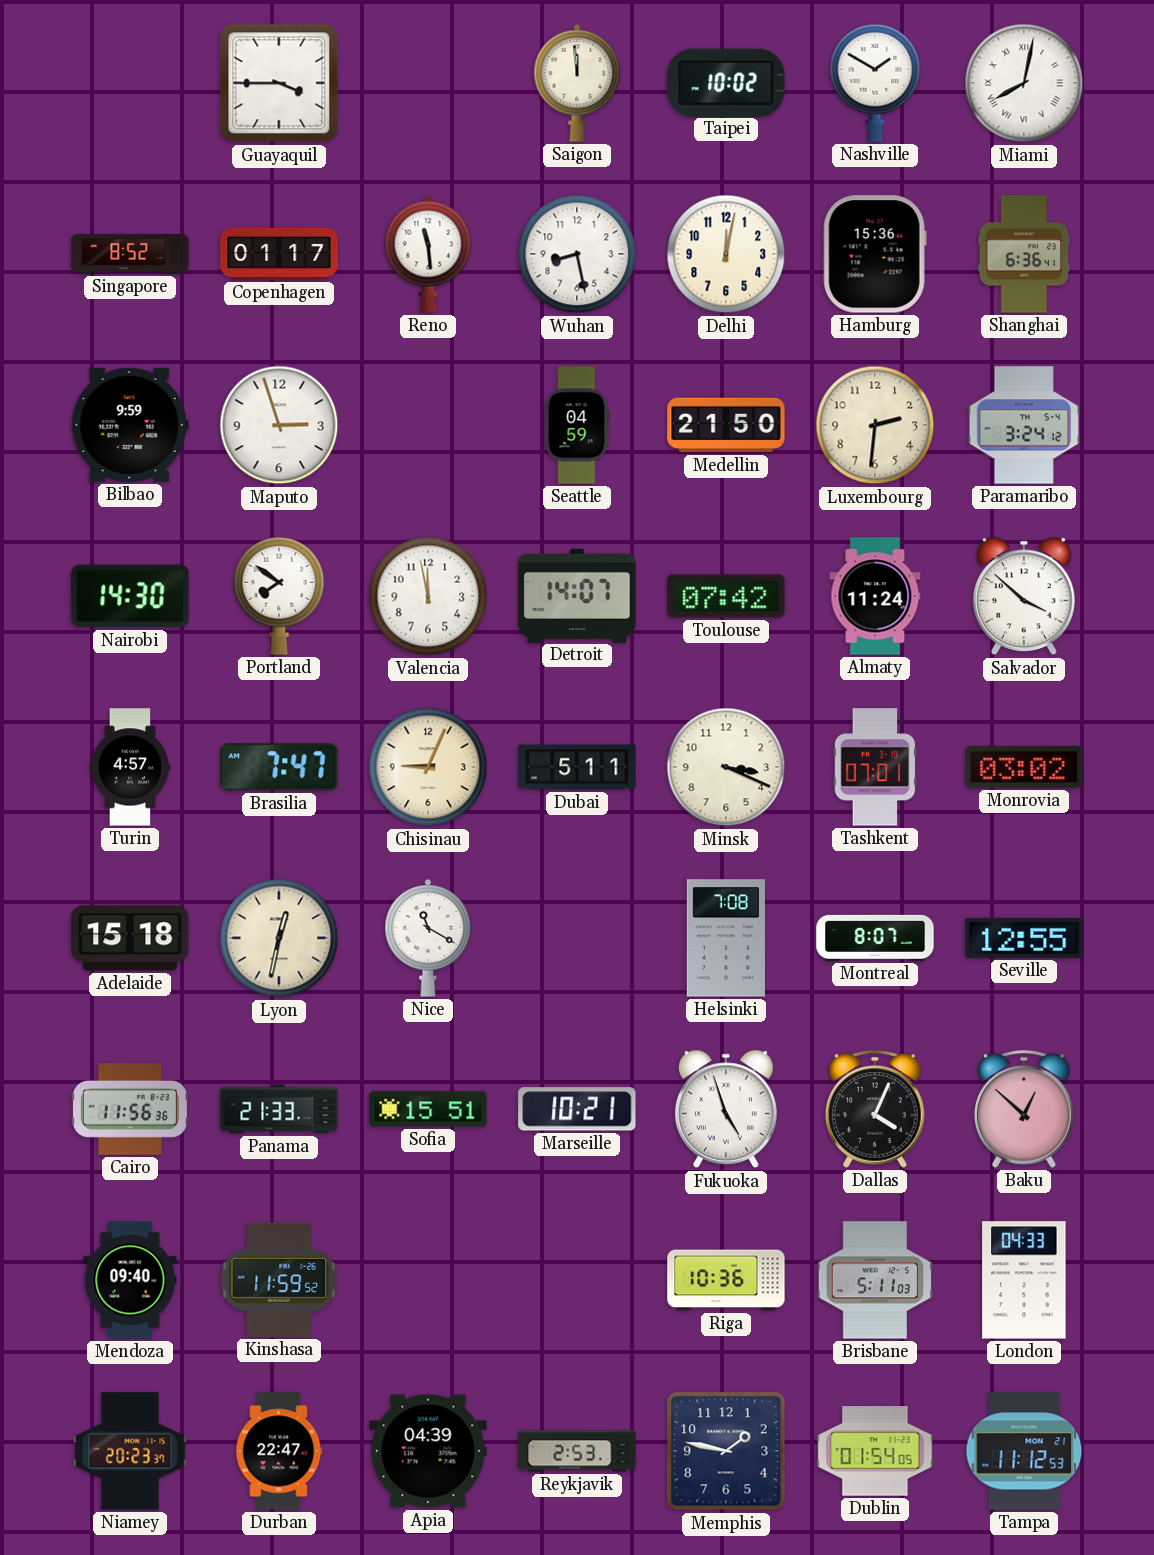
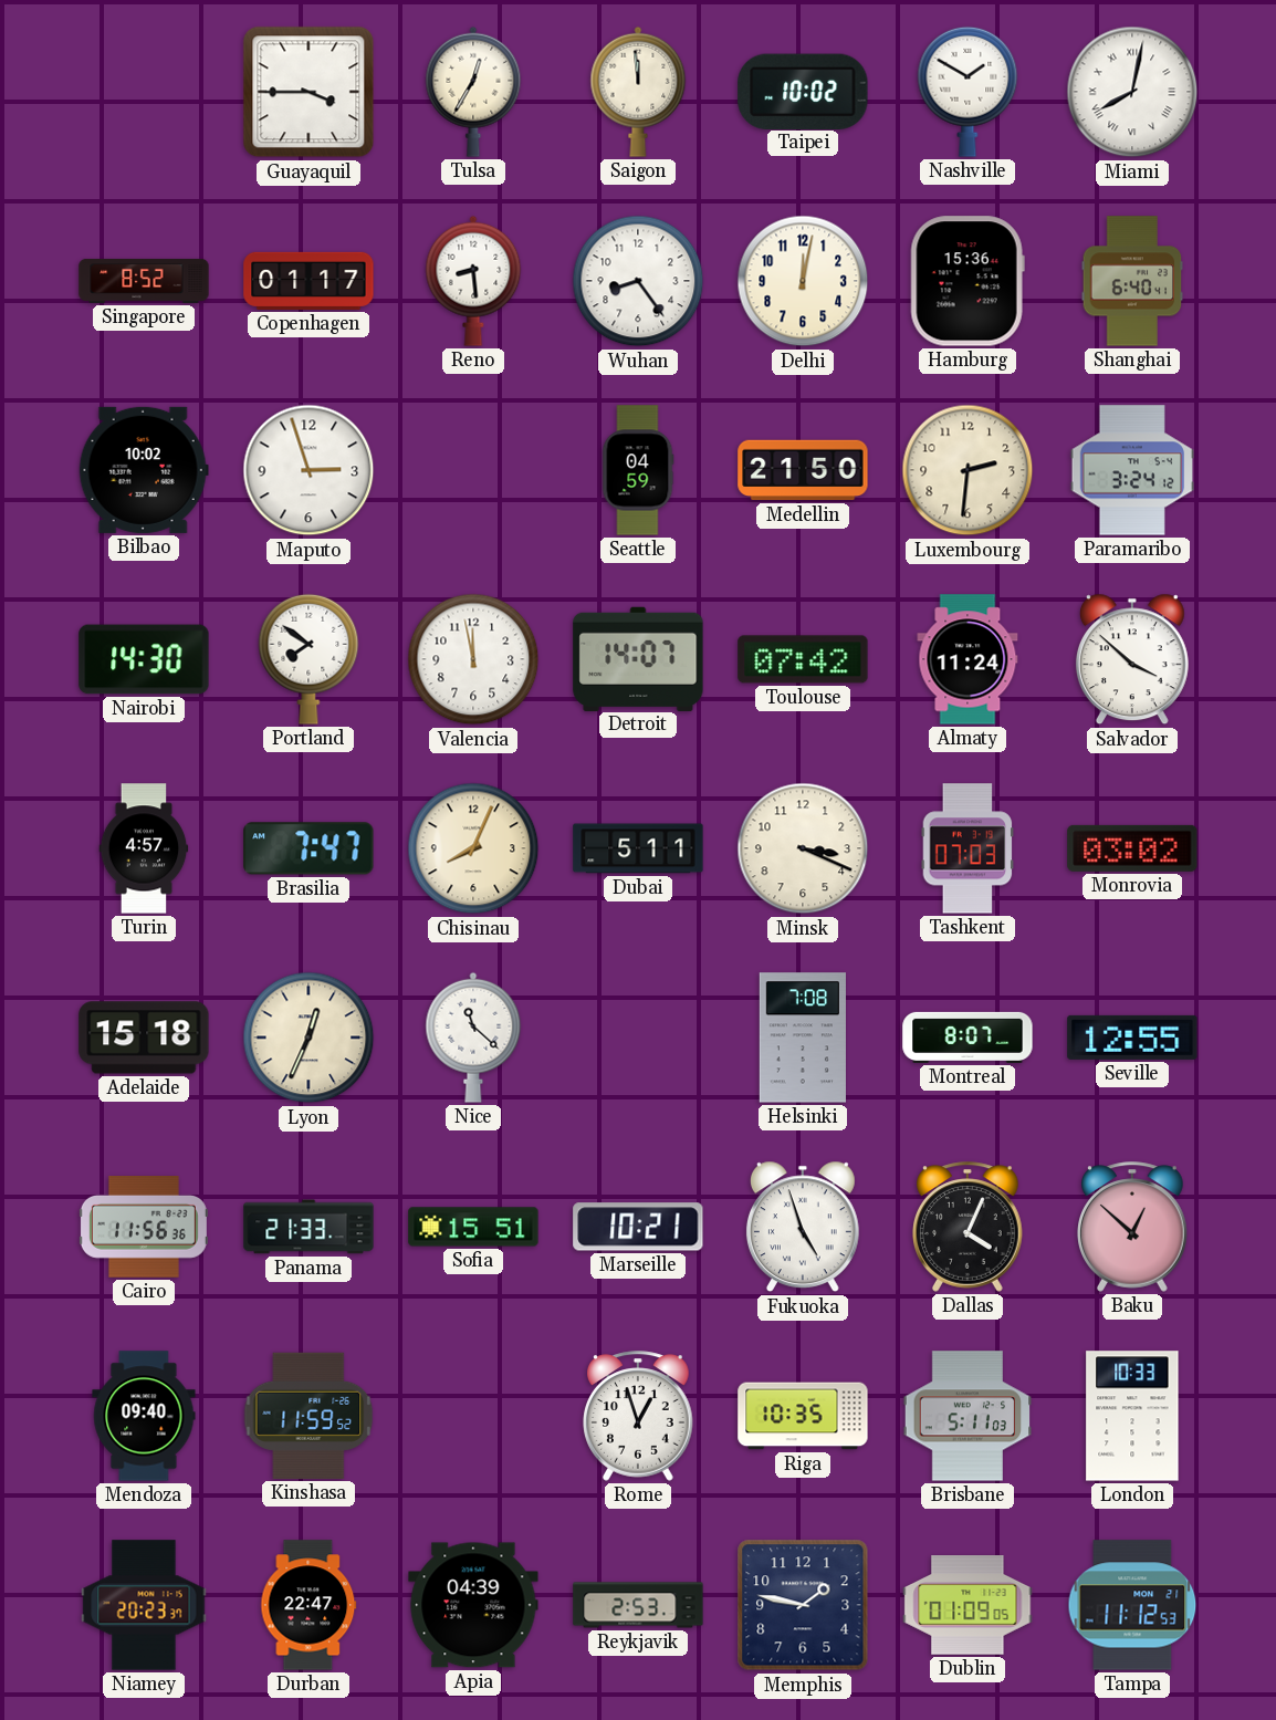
Tulsa: none -> 12:35 (473, 92)
Reno: 11:29 -> 8:29 (473, 281)
Wuhan: 8:28 -> 8:24 (638, 281)
Shanghai: 6:36 -> 6:40 (1132, 281)
Bilbao: 9:59 -> 10:02 (144, 470)
Chisinau: 9:04 -> 8:04 (473, 848)
Tashkent: 07:01 -> 07:03 (968, 848)
Lyon: 12:32 -> 12:34 (308, 1038)
Nice: 11:20 -> 11:22 (473, 1038)
Rome: none -> 12:57 (638, 1416)
Riga: 10:36 -> 10:35 (803, 1416)
London: 04:33 -> 10:33 (1132, 1416)
Dublin: 01:54 -> 01:09 (968, 1605)
